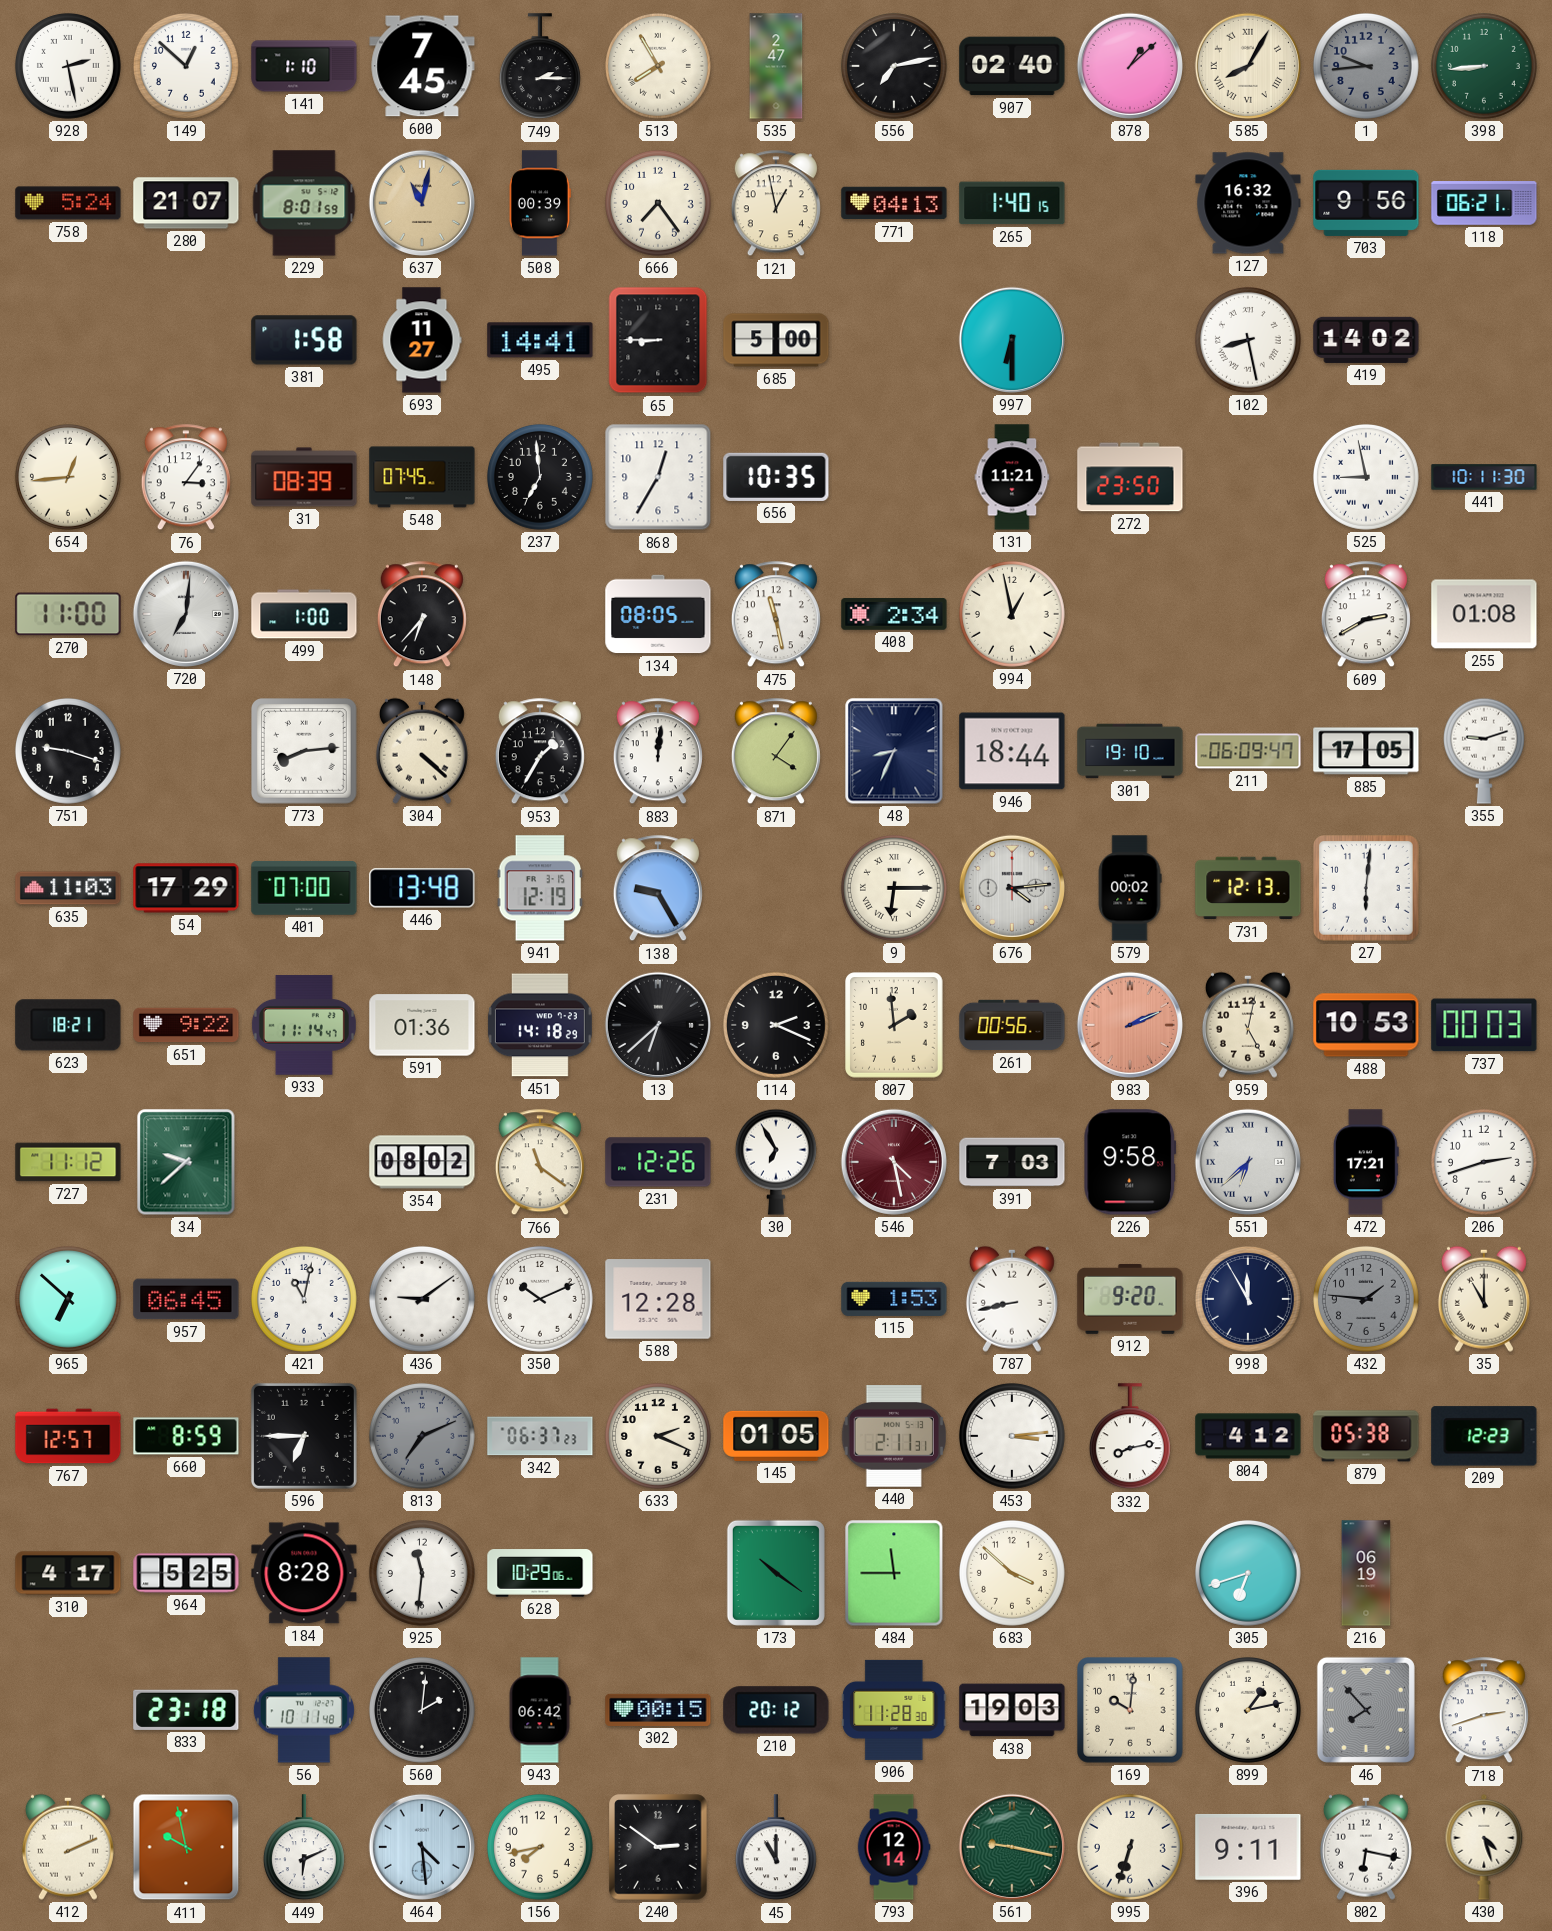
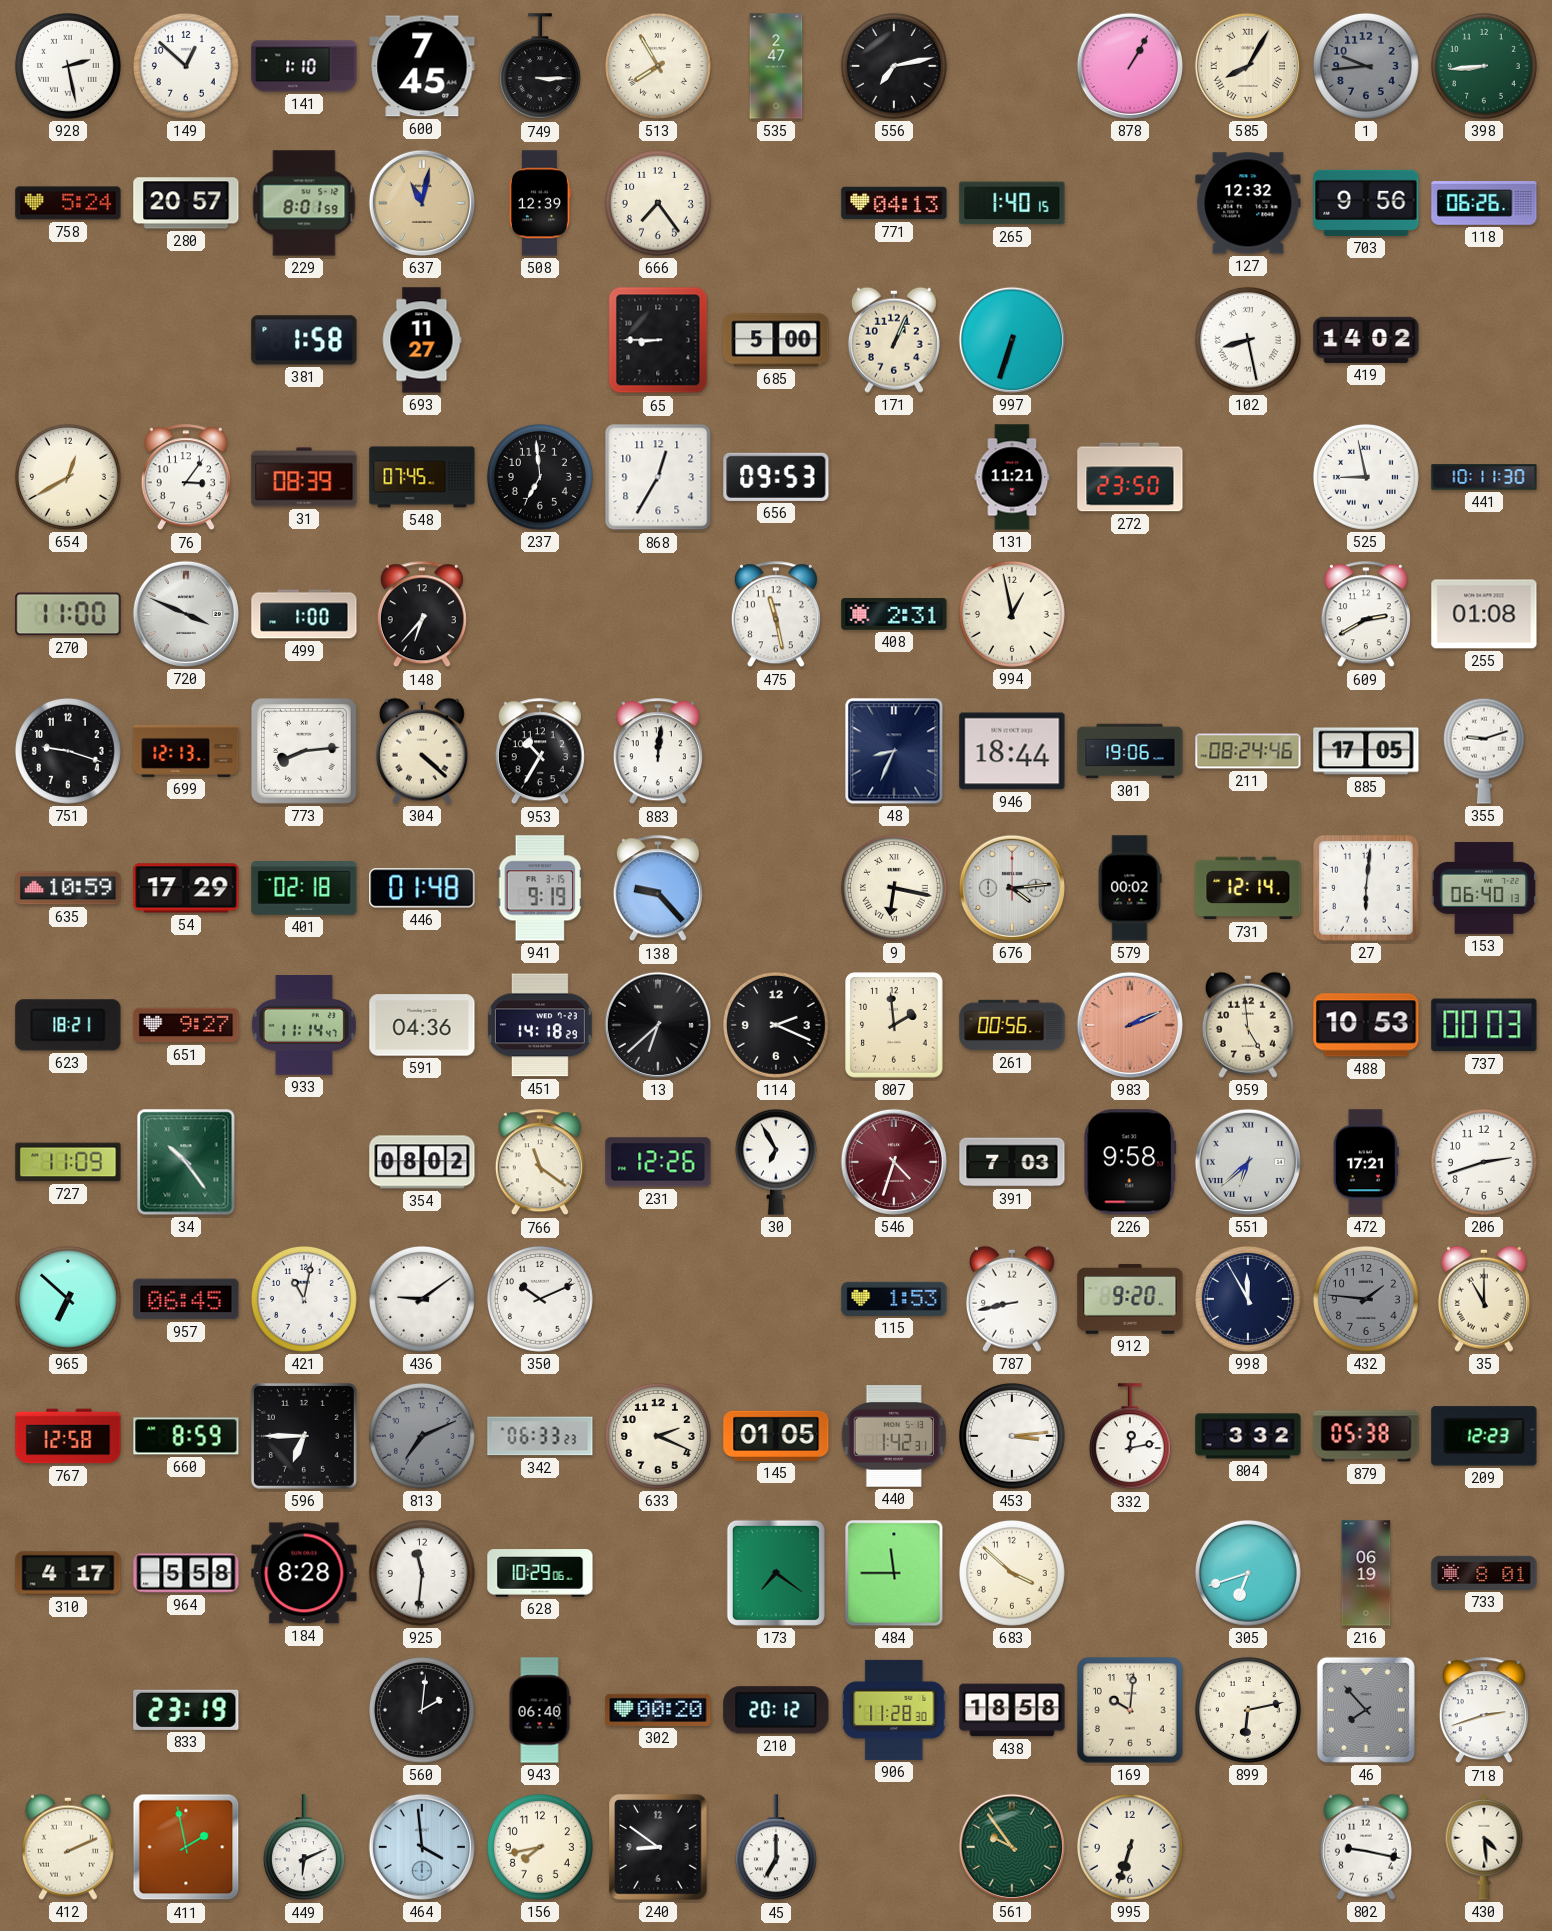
749: 2:15 -> 3:15 (540, 67)
907: 02:40 -> none (1012, 66)
878: 1:08 -> 1:05 (1130, 66)
280: 21:07 -> 20:57 (186, 203)
508: 00:39 -> 12:39 (540, 203)
121: 12:58 -> none (776, 204)
127: 16:32 -> 12:32 (1248, 203)
118: 06:21 -> 06:26 (1484, 203)
495: 14:41 -> none (540, 340)
171: none -> 1:04 (894, 340)
997: 6:30 -> 6:33 (1012, 340)
654: 12:44 -> 12:40 (68, 477)
656: 10:35 -> 09:53 (776, 477)
720: 7:01 -> 3:49 (186, 614)
134: 08:05 -> none (658, 614)
408: 2:34 -> 2:31 (894, 614)
699: none -> 12:13 (186, 751)
953: 1:35 -> 10:35 (540, 752)
871: 4:06 -> none (776, 752)
301: 19:10 -> 19:06 (1130, 751)
211: 06:09 -> 08:24 (1248, 751)
635: 11:03 -> 10:59 (68, 888)
401: 07:00 -> 02:18 (304, 888)
446: 13:48 -> 01:48 (422, 888)
941: 12:19 -> 9:19 (540, 888)
138: 9:25 -> 9:23 (658, 889)
9: 6:15 -> 6:17 (894, 888)
731: 12:13 -> 12:14 (1248, 888)
153: none -> 06:40 (1484, 889)
651: 9:22 -> 9:27 (186, 1025)
591: 01:36 -> 04:36 (422, 1025)
959: 5:02 -> 4:59 (1248, 1025)
727: 11:12 -> 11:09 (68, 1162)
34: 9:38 -> 10:24 (186, 1162)
546: 4:28 -> 4:33 (894, 1162)
588: 12:28 -> none (658, 1299)
767: 12:57 -> 12:58 (68, 1436)
342: 06:37 -> 06:33 (540, 1436)
440: 2:11 -> 1:42 (894, 1437)
332: 8:13 -> 12:13 (1130, 1437)
804: 4:12 -> 3:32 (1248, 1436)
964: 5:25 -> 5:58 (186, 1573)
173: 10:21 -> 7:21 (776, 1573)
733: none -> 8:01 (1484, 1573)
833: 23:18 -> 23:19 (186, 1710)
56: 10:11 -> none (304, 1710)
943: 06:42 -> 06:40 (540, 1710)
302: 00:15 -> 00:20 (658, 1710)
438: 19:03 -> 18:58 (1012, 1710)
899: 1:13 -> 6:13 (1248, 1710)
411: 9:58 -> 1:58 (186, 1847)
464: 4:29 -> 3:59 (422, 1847)
240: 2:51 -> 8:51 (658, 1847)
45: 11:00 -> 7:00 (776, 1848)
793: 12:14 -> none (894, 1847)
561: 9:17 -> 9:54 (1012, 1847)
396: 9:11 -> none (1248, 1847)
802: 6:17 -> 9:17 (1366, 1847)
430: 4:27 -> 4:29 (1484, 1848)
